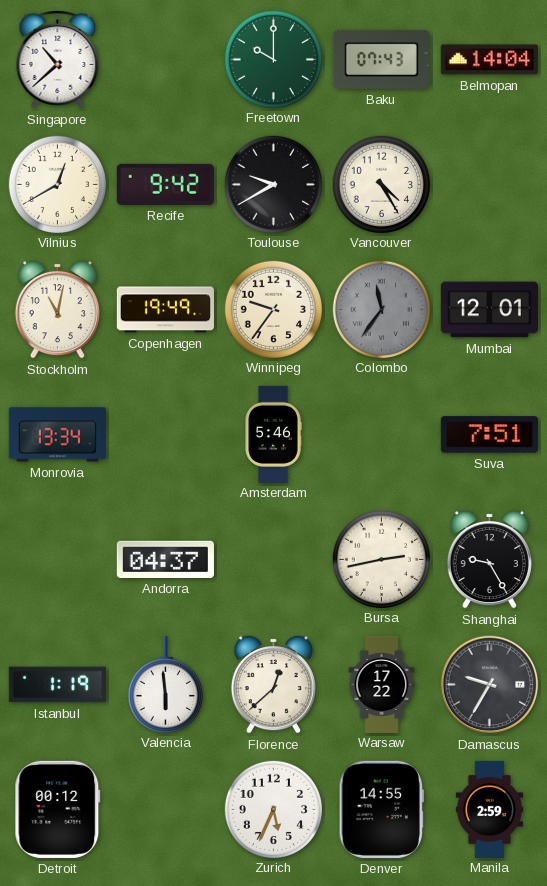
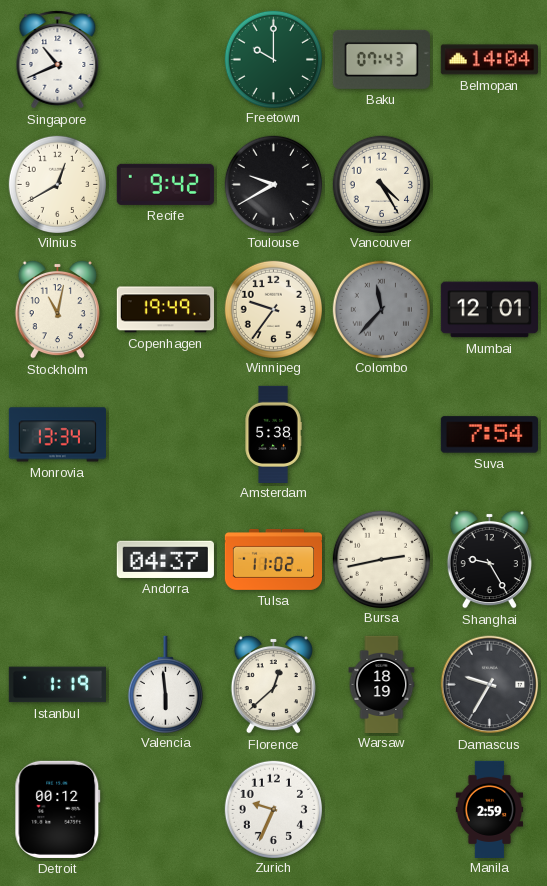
Singapore: 10:38 -> 10:41 (58, 60)
Colombo: 11:36 -> 11:37 (381, 309)
Amsterdam: 5:46 -> 5:38 (273, 434)
Suva: 7:51 -> 7:54 (489, 435)
Tulsa: none -> 11:02 (273, 559)
Warsaw: 17:22 -> 18:19 (382, 684)
Zurich: 5:34 -> 9:34 (273, 809)
Denver: 14:55 -> none (381, 809)
